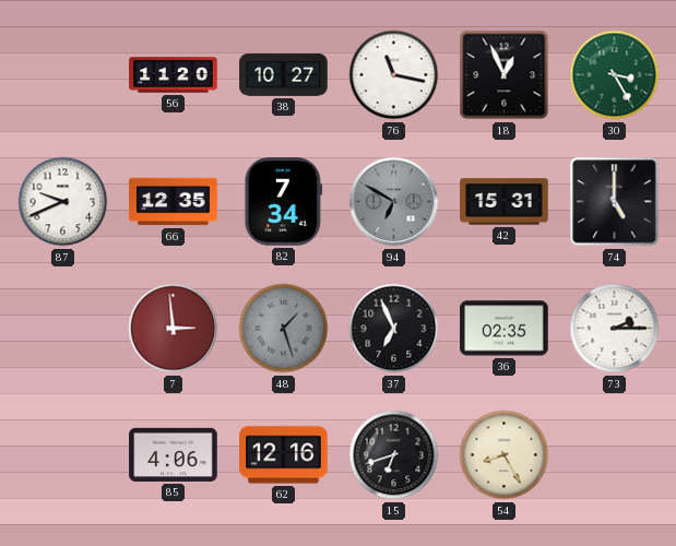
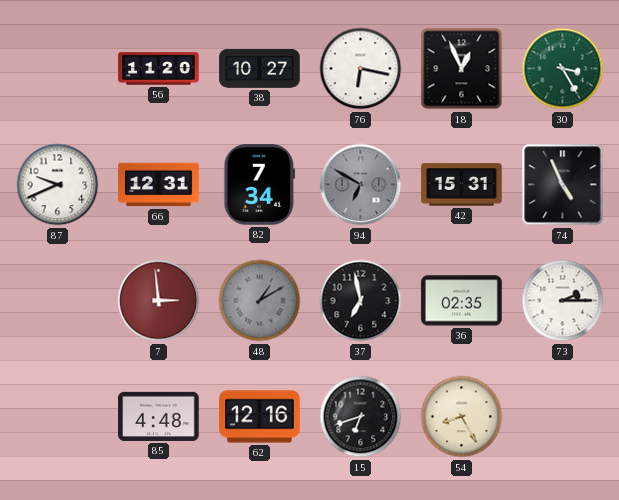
76: 11:17 -> 6:17 (361, 69)
66: 12:35 -> 12:31 (159, 185)
74: 5:00 -> 4:56 (563, 185)
48: 1:27 -> 1:10 (260, 301)
37: 6:56 -> 6:58 (361, 301)
85: 4:06 -> 4:48 (159, 416)
